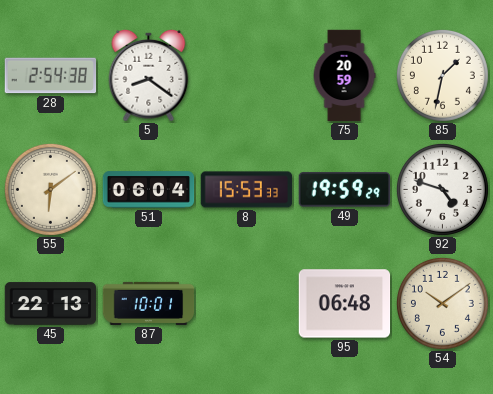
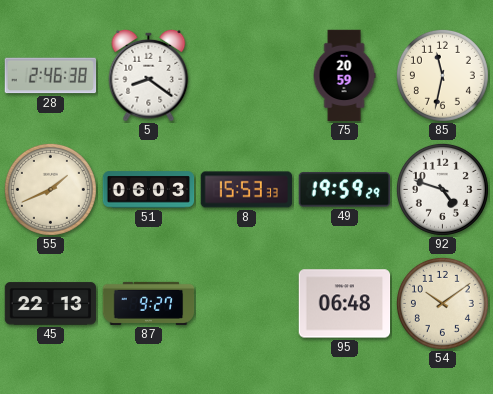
28: 2:54 -> 2:46 (51, 76)
85: 1:32 -> 11:32 (442, 75)
55: 6:09 -> 1:41 (50, 189)
51: 06:04 -> 06:03 (149, 190)
87: 10:01 -> 9:27 (149, 303)
